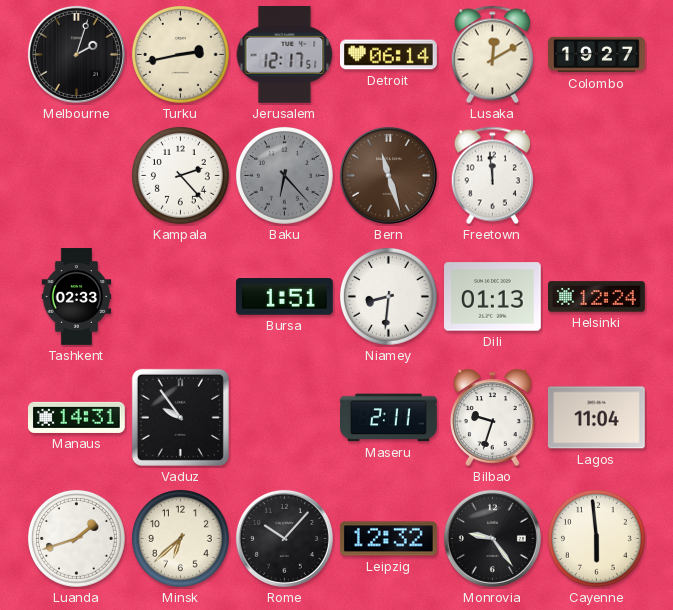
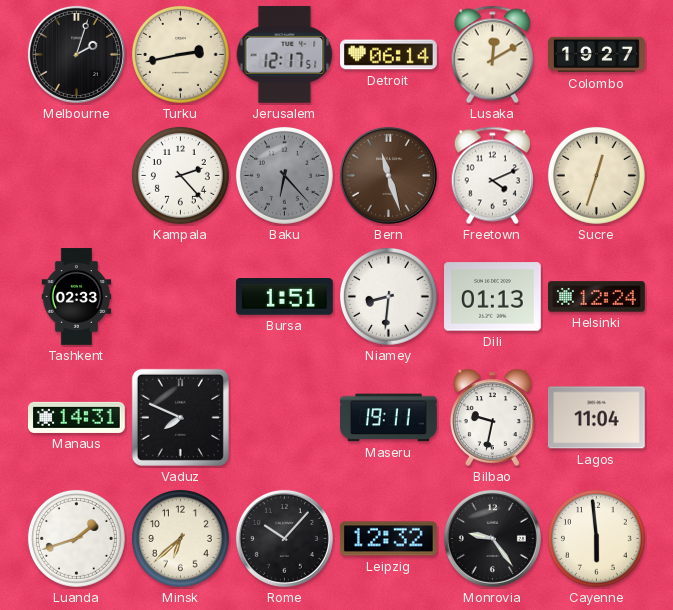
Freetown: 11:59 -> 4:11 (492, 176)
Sucre: none -> 12:33 (596, 175)
Vaduz: 9:54 -> 7:49 (180, 417)
Maseru: 2:11 -> 19:11 (389, 418)
Bilbao: 9:33 -> 9:32 (492, 417)
